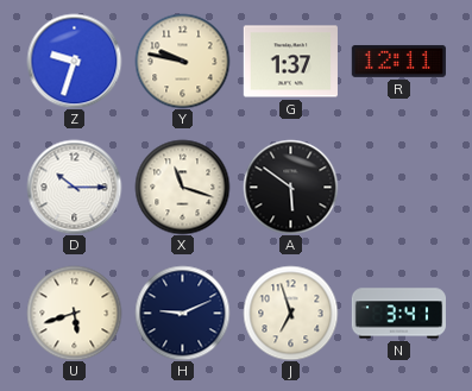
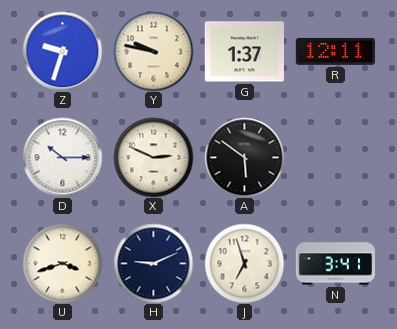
X: 11:18 -> 2:49 (153, 157)
U: 5:42 -> 3:42 (62, 263)
